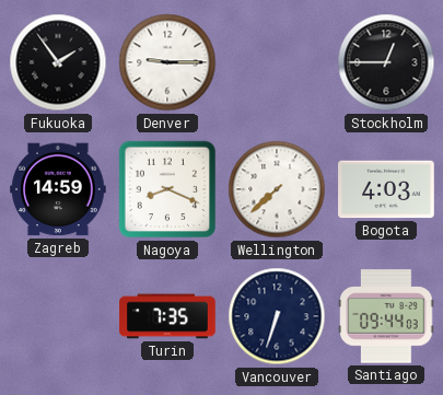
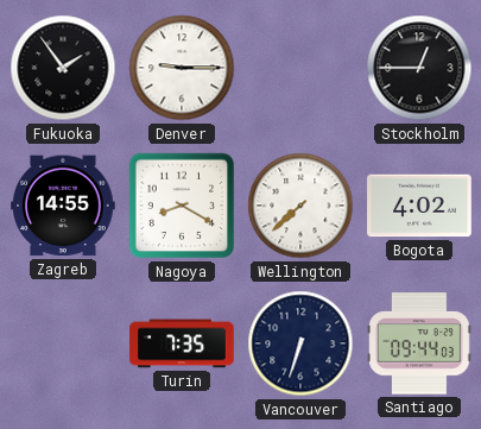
Zagreb: 14:59 -> 14:55 (63, 206)
Nagoya: 8:19 -> 8:20 (182, 206)
Bogota: 4:03 -> 4:02 (419, 206)
